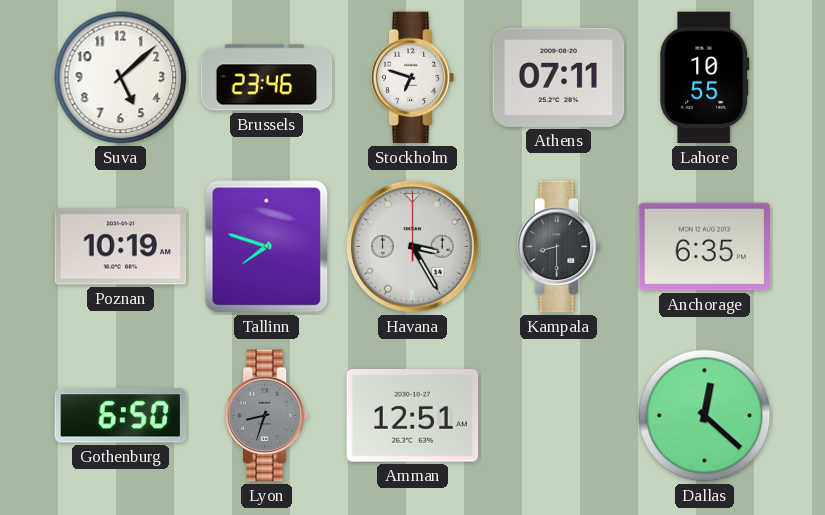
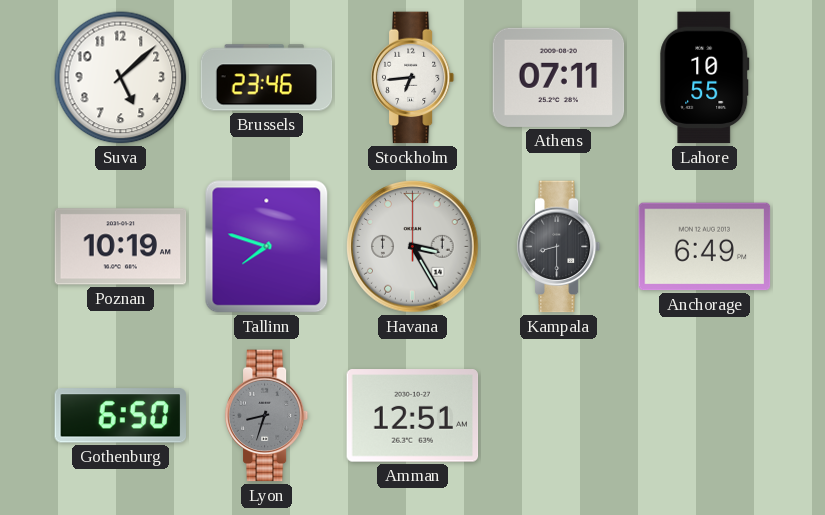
Stockholm: 6:48 -> 6:44 (413, 78)
Anchorage: 6:35 -> 6:49 (705, 247)
Dallas: 12:22 -> none (705, 416)
